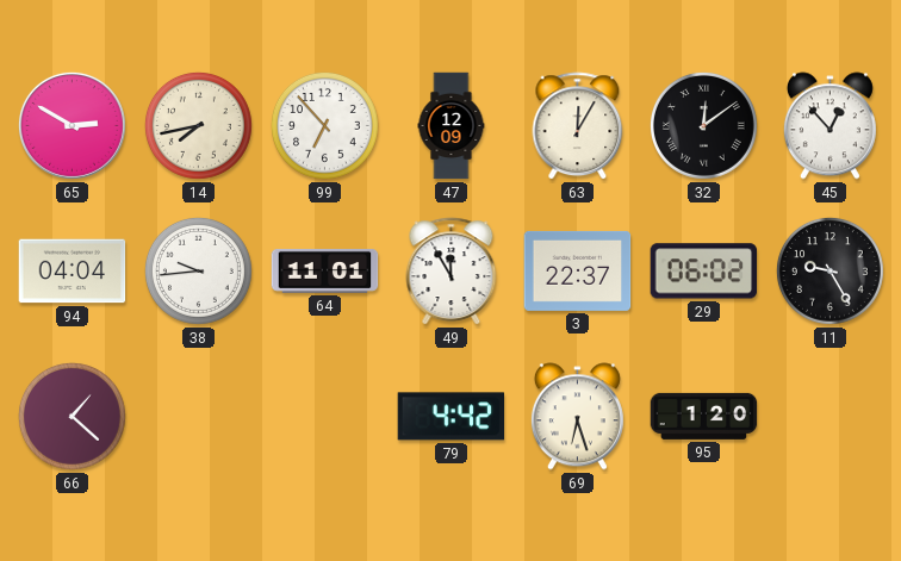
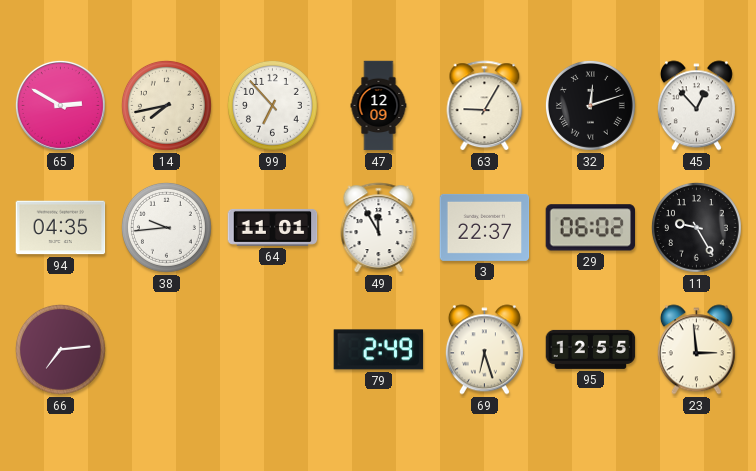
63: 12:05 -> 9:05 (485, 106)
32: 12:09 -> 12:12 (590, 105)
94: 04:04 -> 04:35 (61, 228)
66: 1:22 -> 7:14 (60, 349)
79: 4:42 -> 2:49 (379, 350)
95: 1:20 -> 12:55 (591, 349)
23: none -> 2:59 (696, 350)
